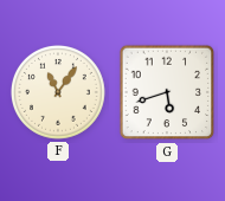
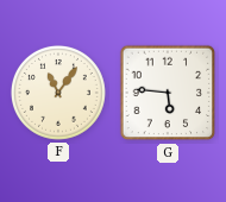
G: 5:42 -> 5:46 (168, 93)
